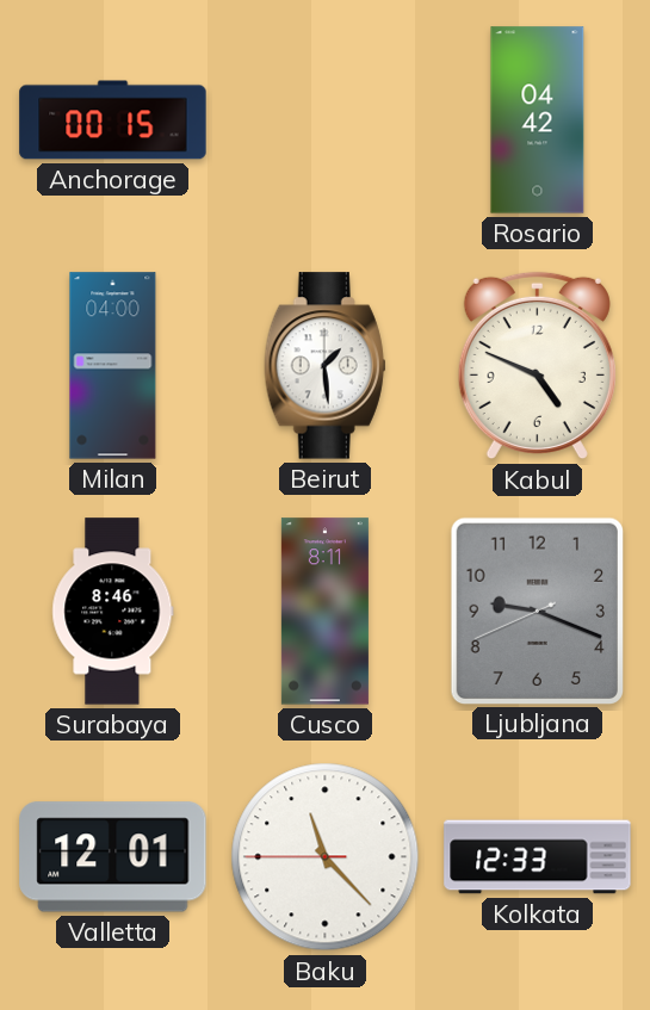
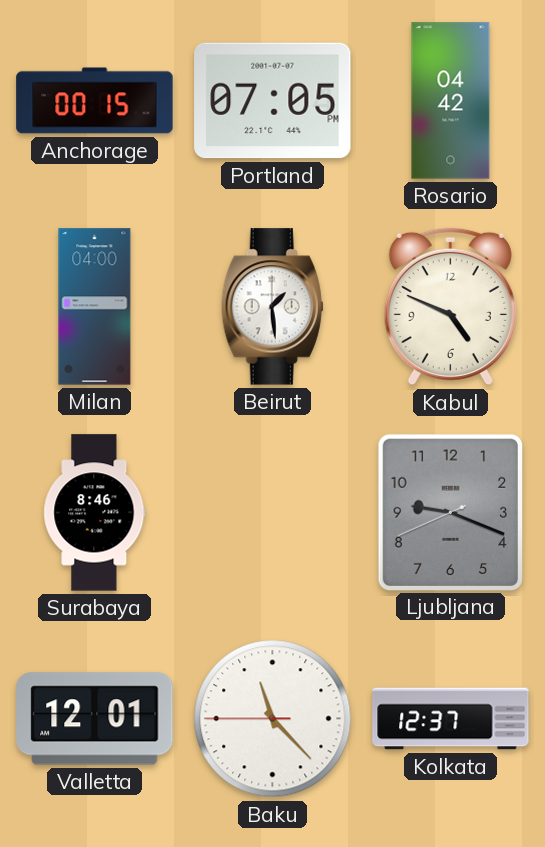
Portland: none -> 07:05 (273, 101)
Cusco: 8:11 -> none (324, 612)
Kolkata: 12:33 -> 12:37 (451, 719)
